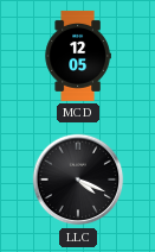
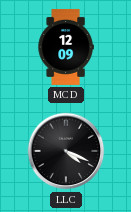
MCD: 12:05 -> 12:09 (66, 47)
